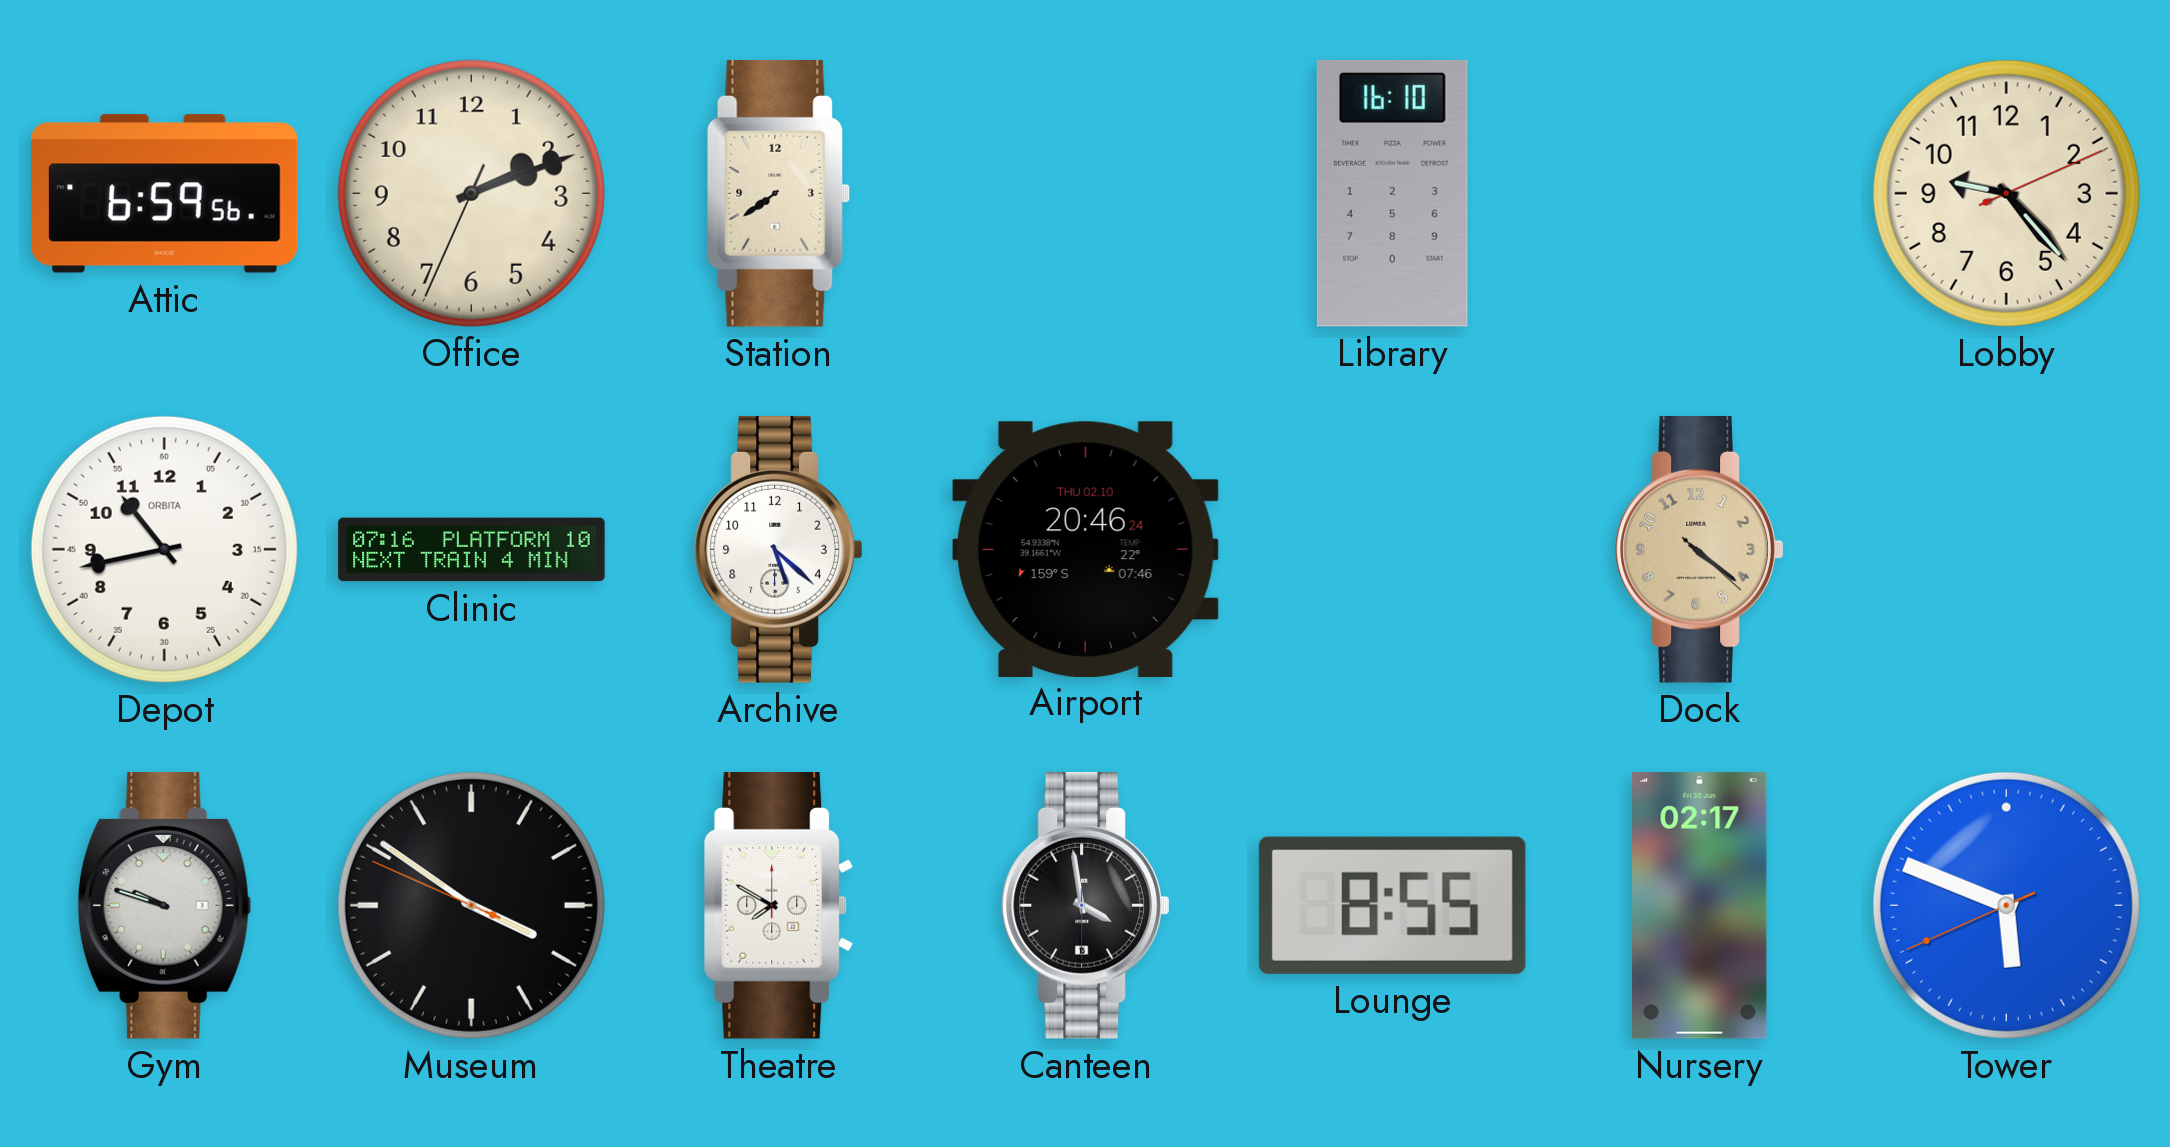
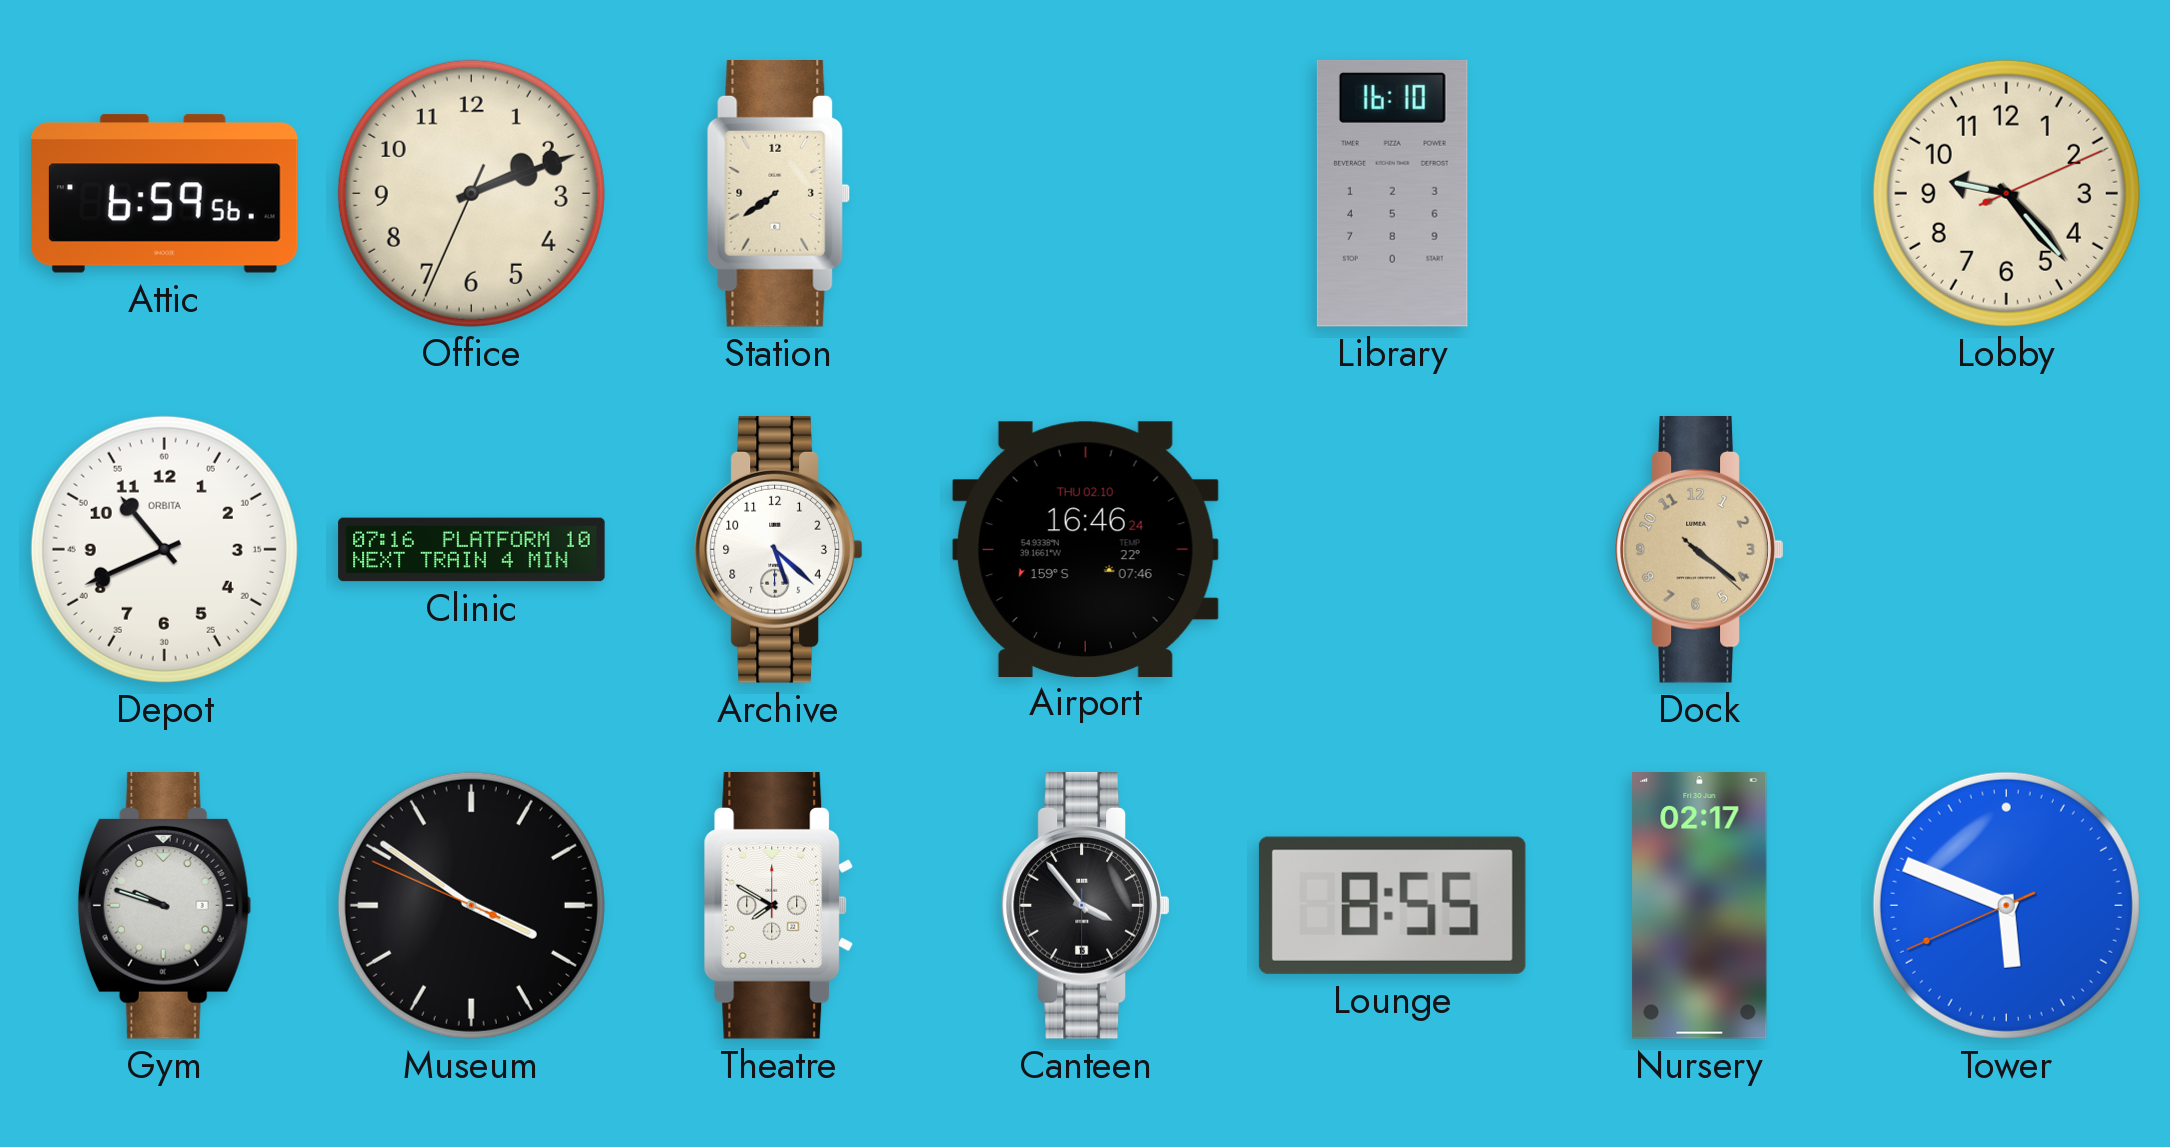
Depot: 10:43 -> 10:41 (164, 549)
Airport: 20:46 -> 16:46 (1085, 549)
Canteen: 3:58 -> 3:53 (1086, 906)
